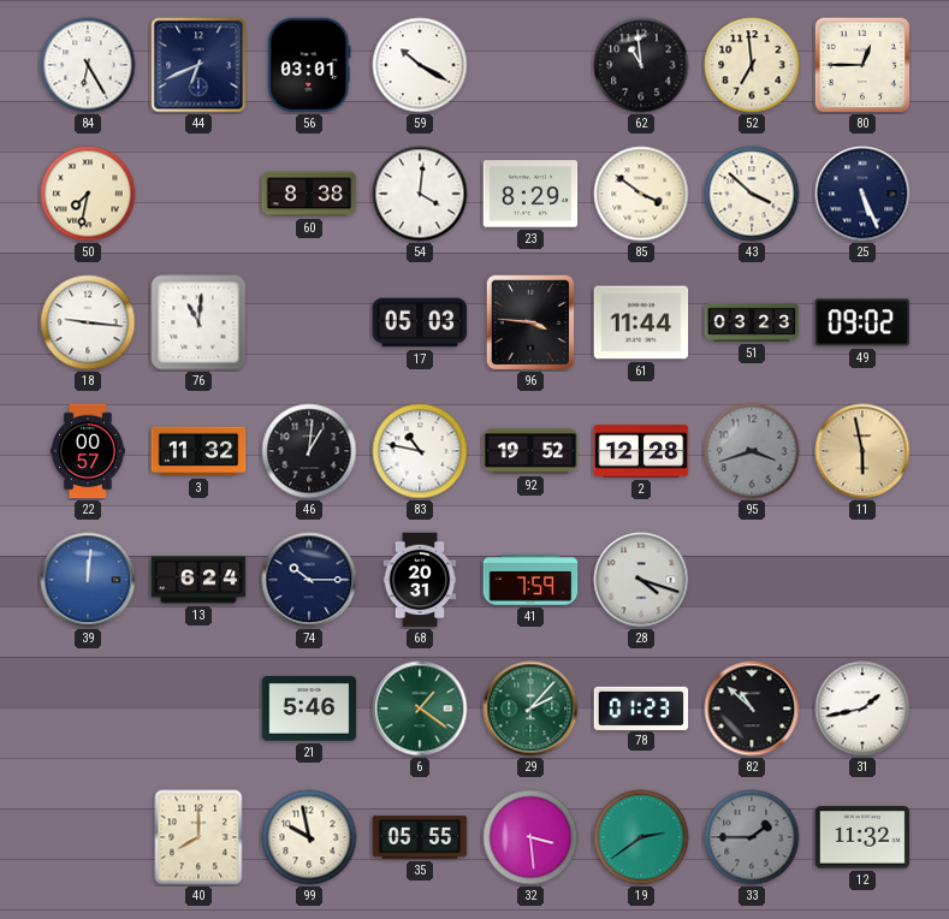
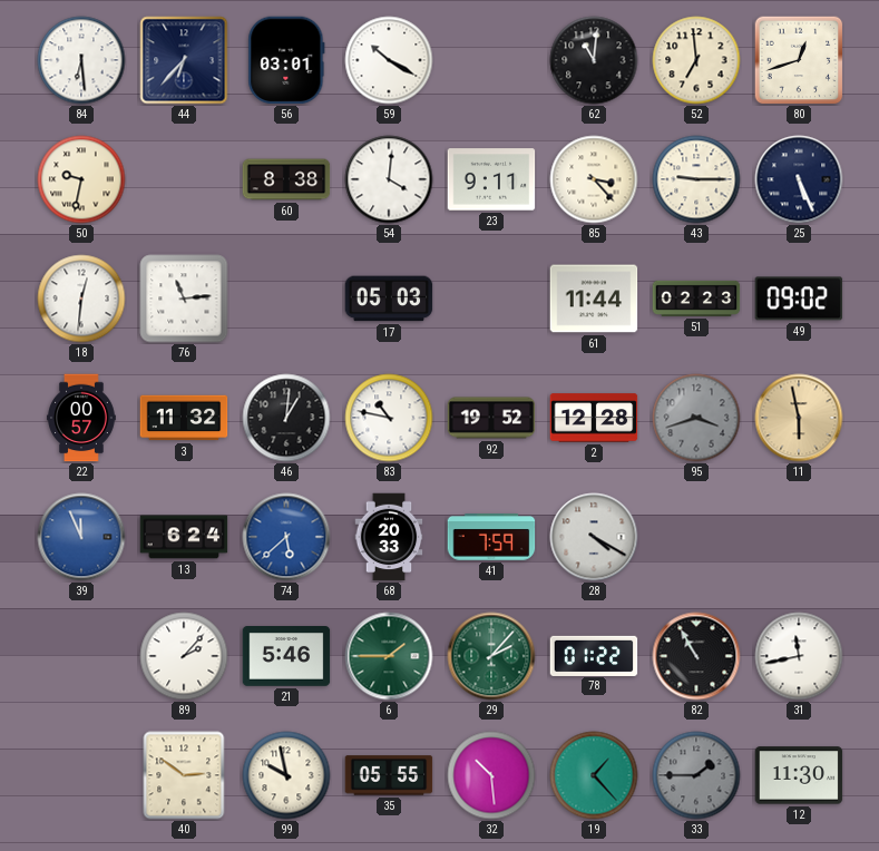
84: 6:25 -> 6:29 (81, 60)
44: 6:41 -> 6:37 (184, 60)
62: 10:59 -> 11:01 (594, 60)
80: 12:45 -> 12:42 (799, 60)
50: 7:32 -> 9:32 (81, 179)
23: 8:29 -> 9:11 (491, 179)
85: 3:51 -> 3:23 (594, 179)
43: 3:52 -> 9:15 (696, 179)
18: 9:16 -> 12:31 (81, 299)
76: 11:01 -> 11:14 (184, 299)
96: 3:46 -> none (530, 322)
51: 03:23 -> 02:23 (696, 299)
39: 12:01 -> 11:56 (81, 537)
74: 10:15 -> 5:38 (286, 537)
74 dial: navy -> blue (286, 537)
68: 20:31 -> 20:33 (389, 537)
28: 4:18 -> 4:20 (594, 537)
89: none -> 2:07 (184, 656)
6: 1:21 -> 1:45 (389, 656)
78: 01:23 -> 01:22 (594, 655)
82: 10:52 -> 10:55 (696, 656)
31: 1:43 -> 11:43 (799, 656)
40: 8:00 -> 2:51 (184, 775)
32: 3:29 -> 10:29 (491, 775)
19: 2:39 -> 1:23 (594, 775)
12: 11:32 -> 11:30 (799, 775)
